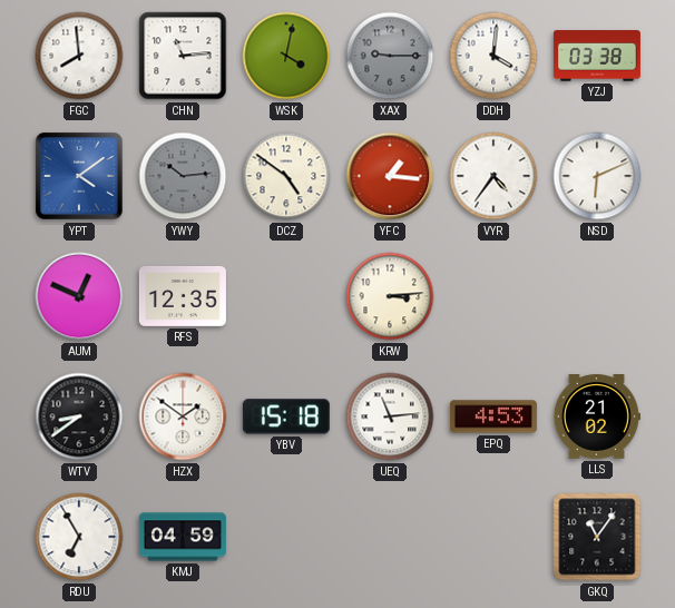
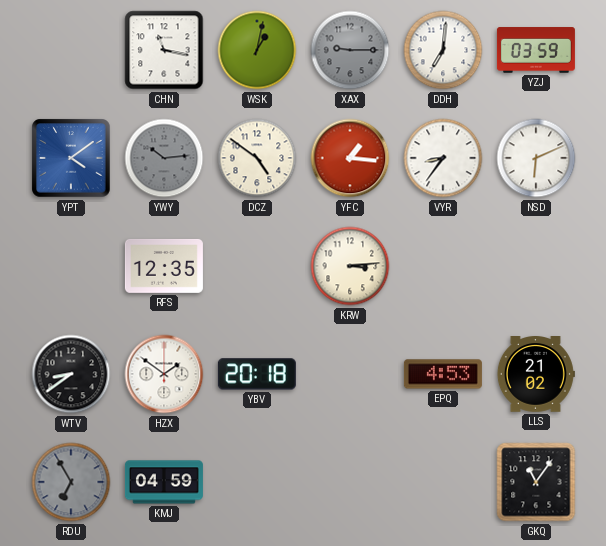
FGC: 7:59 -> none (79, 56)
CHN: 11:14 -> 11:17 (164, 50)
WSK: 4:02 -> 1:02 (257, 50)
DDH: 4:01 -> 7:01 (443, 50)
YZJ: 03:38 -> 03:59 (536, 50)
VYR: 4:36 -> 8:36 (443, 158)
AUM: 12:49 -> none (79, 296)
YBV: 15:18 -> 20:18 (257, 374)
UEQ: 11:14 -> none (390, 416)
RDU dial: white -> grey (71, 482)
